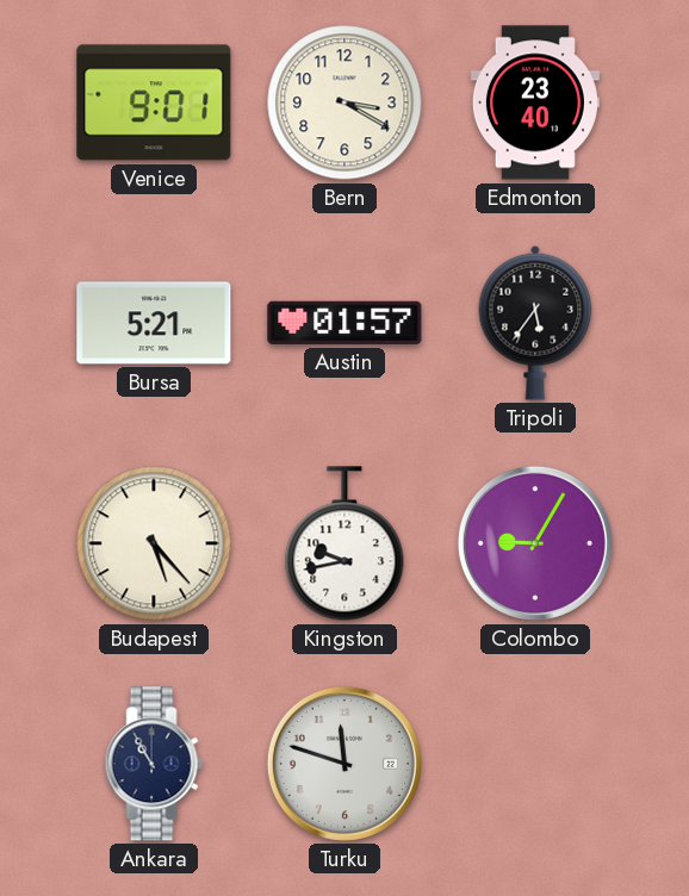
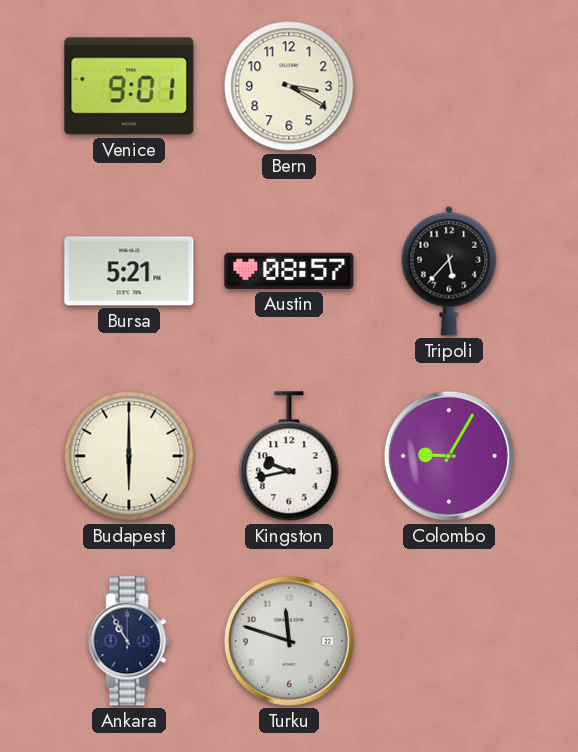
Edmonton: 23:40 -> none (535, 102)
Austin: 01:57 -> 08:57 (289, 271)
Tripoli: 5:36 -> 5:37 (449, 271)
Budapest: 5:23 -> 6:00 (129, 456)
